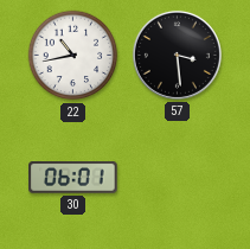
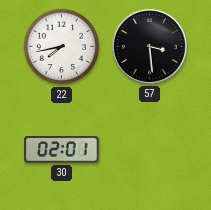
22: 10:43 -> 7:43 (62, 47)
30: 06:01 -> 02:01 (62, 150)
